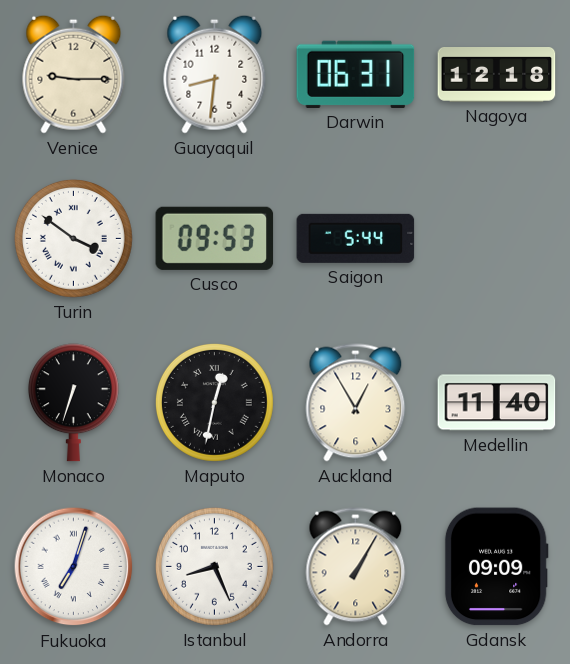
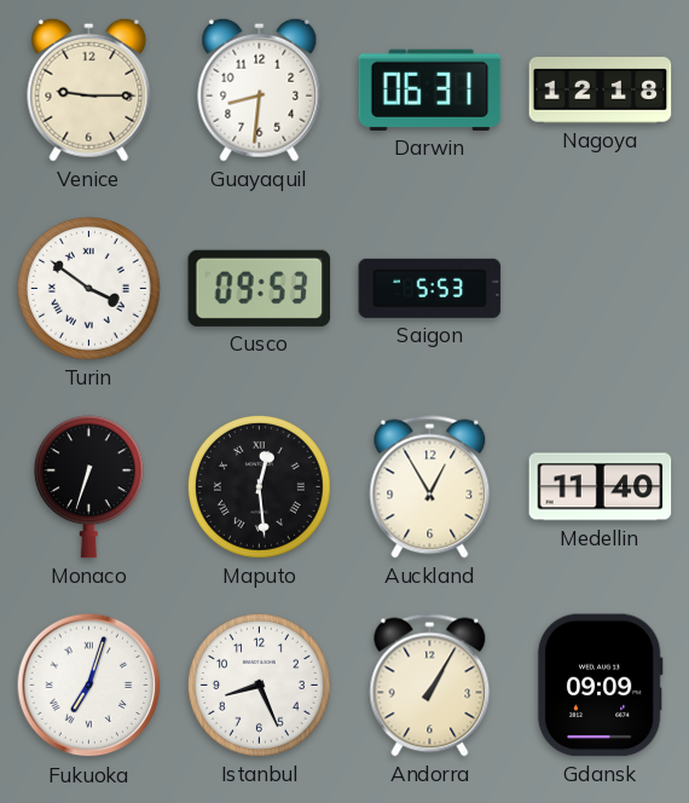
Saigon: 5:44 -> 5:53 (430, 288)
Maputo: 12:32 -> 12:29 (259, 486)
